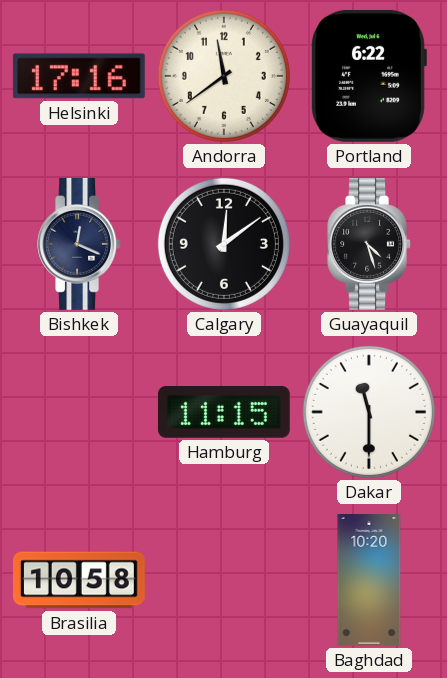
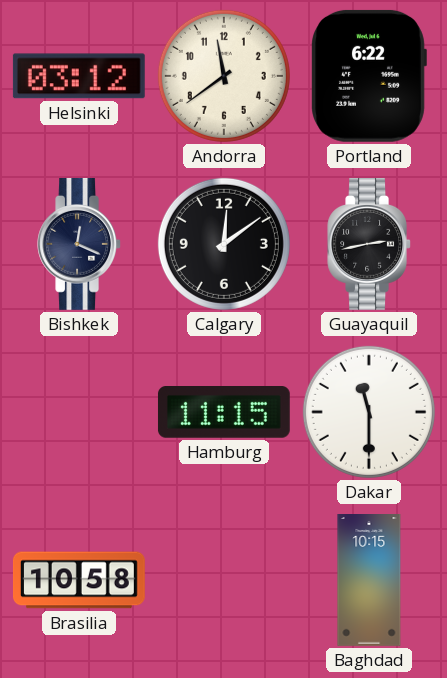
Helsinki: 17:16 -> 03:12 (79, 76)
Guayaquil: 4:27 -> 2:43 (369, 244)
Baghdad: 10:20 -> 10:15 (369, 581)
